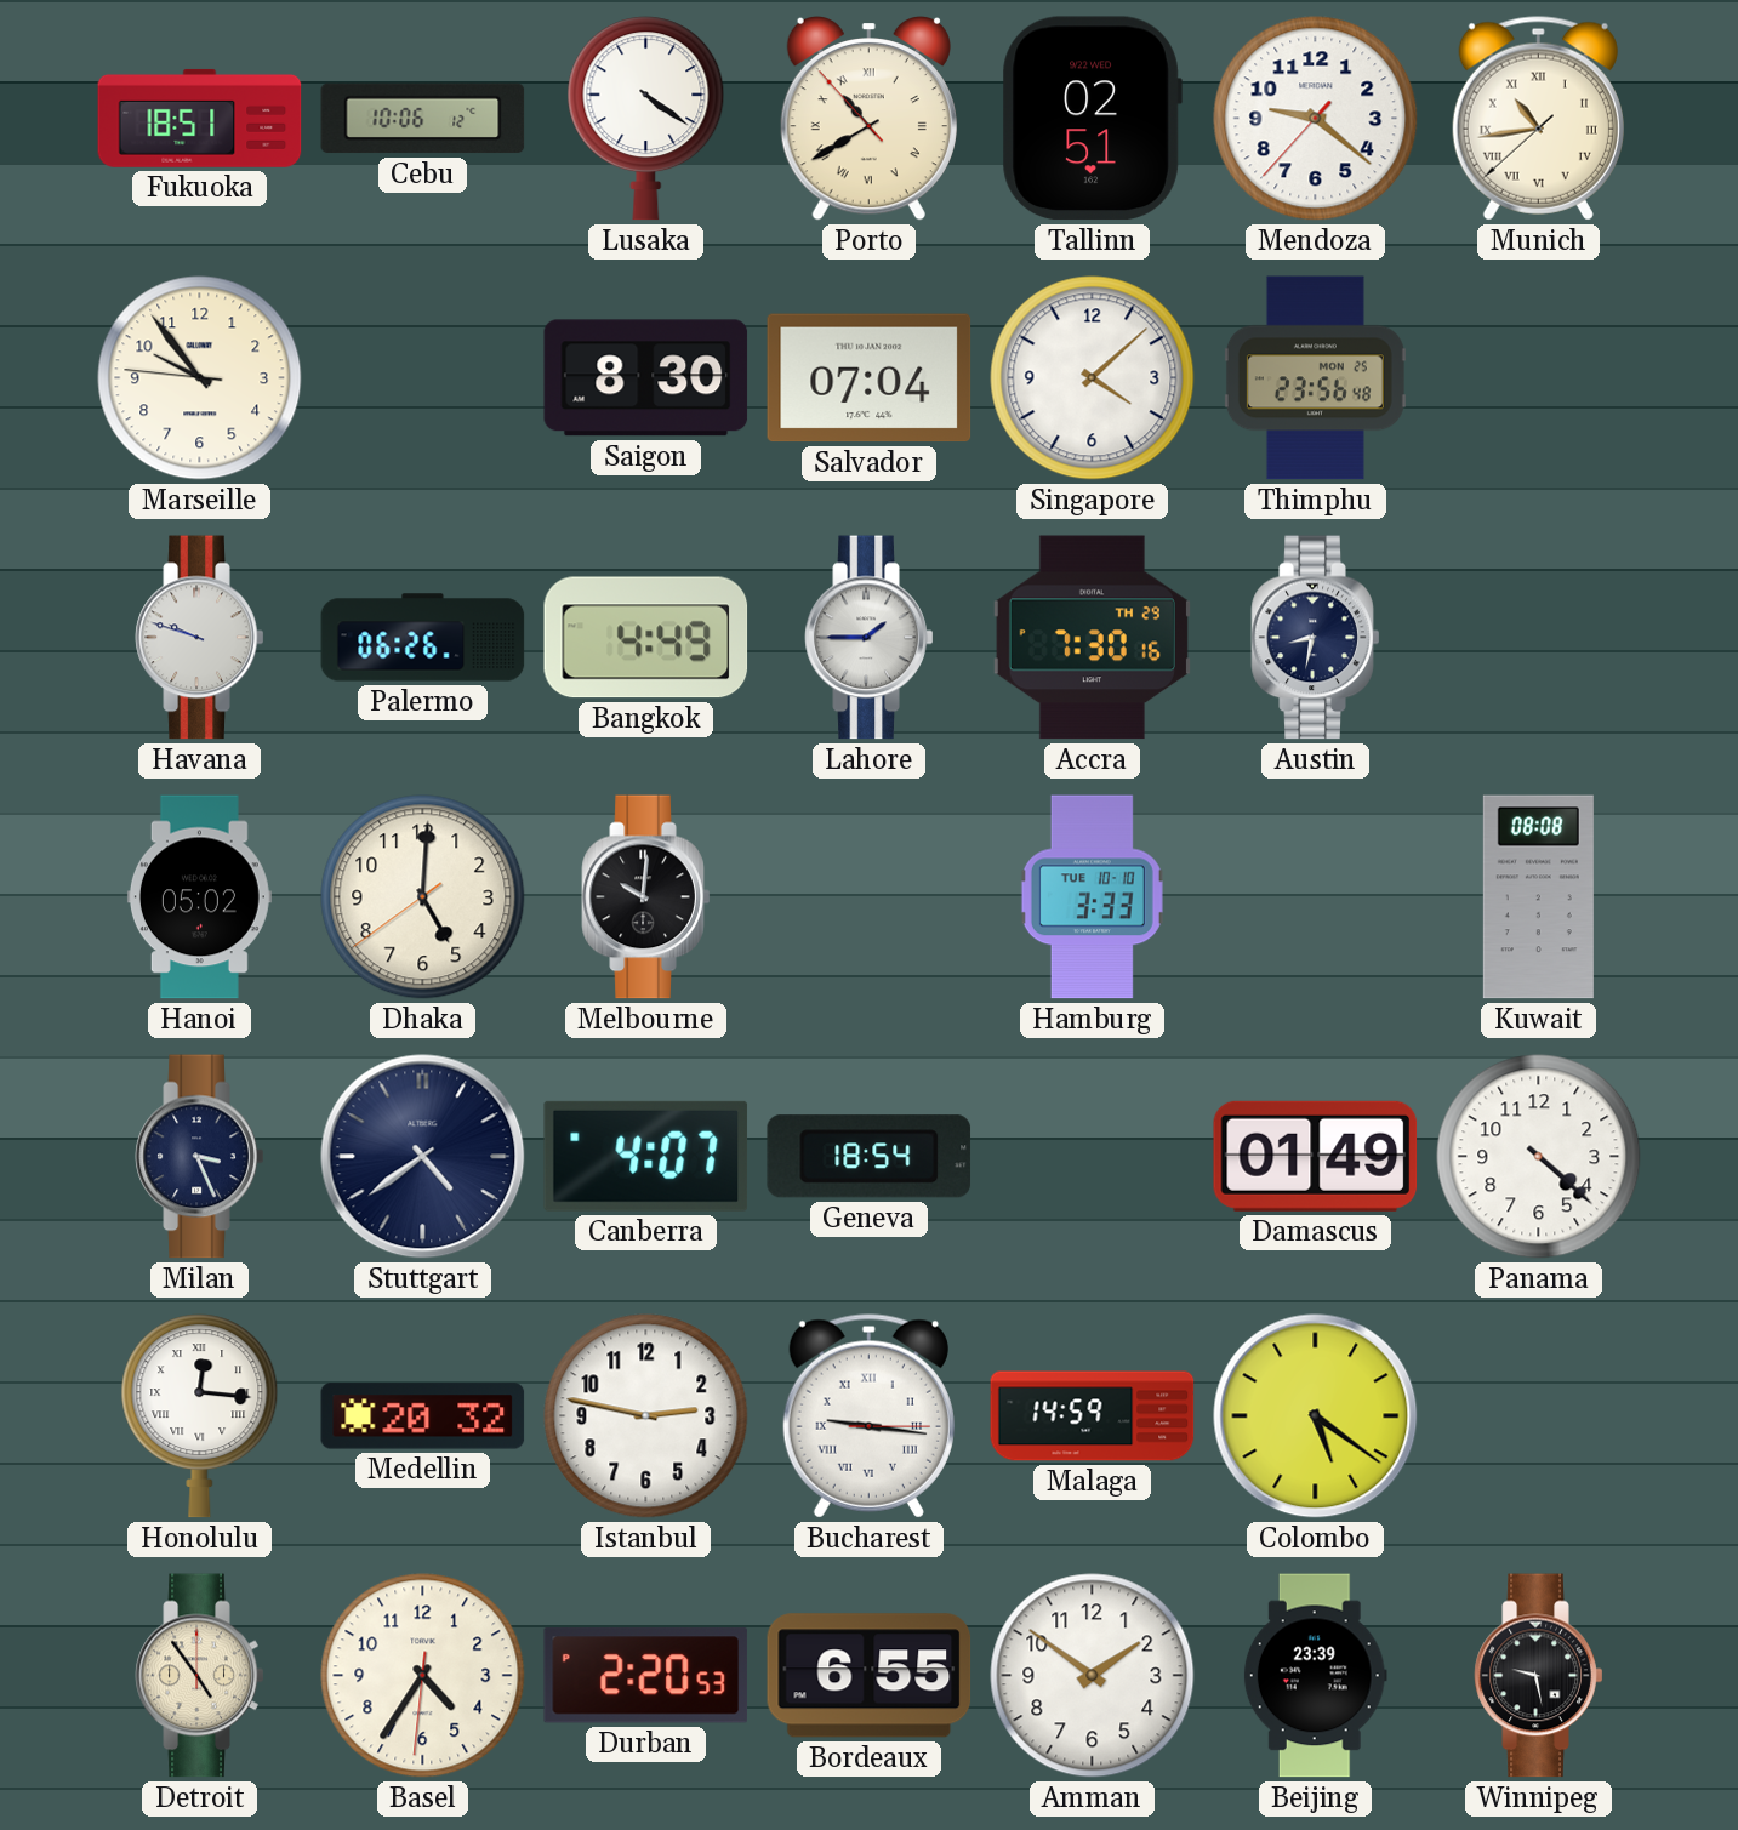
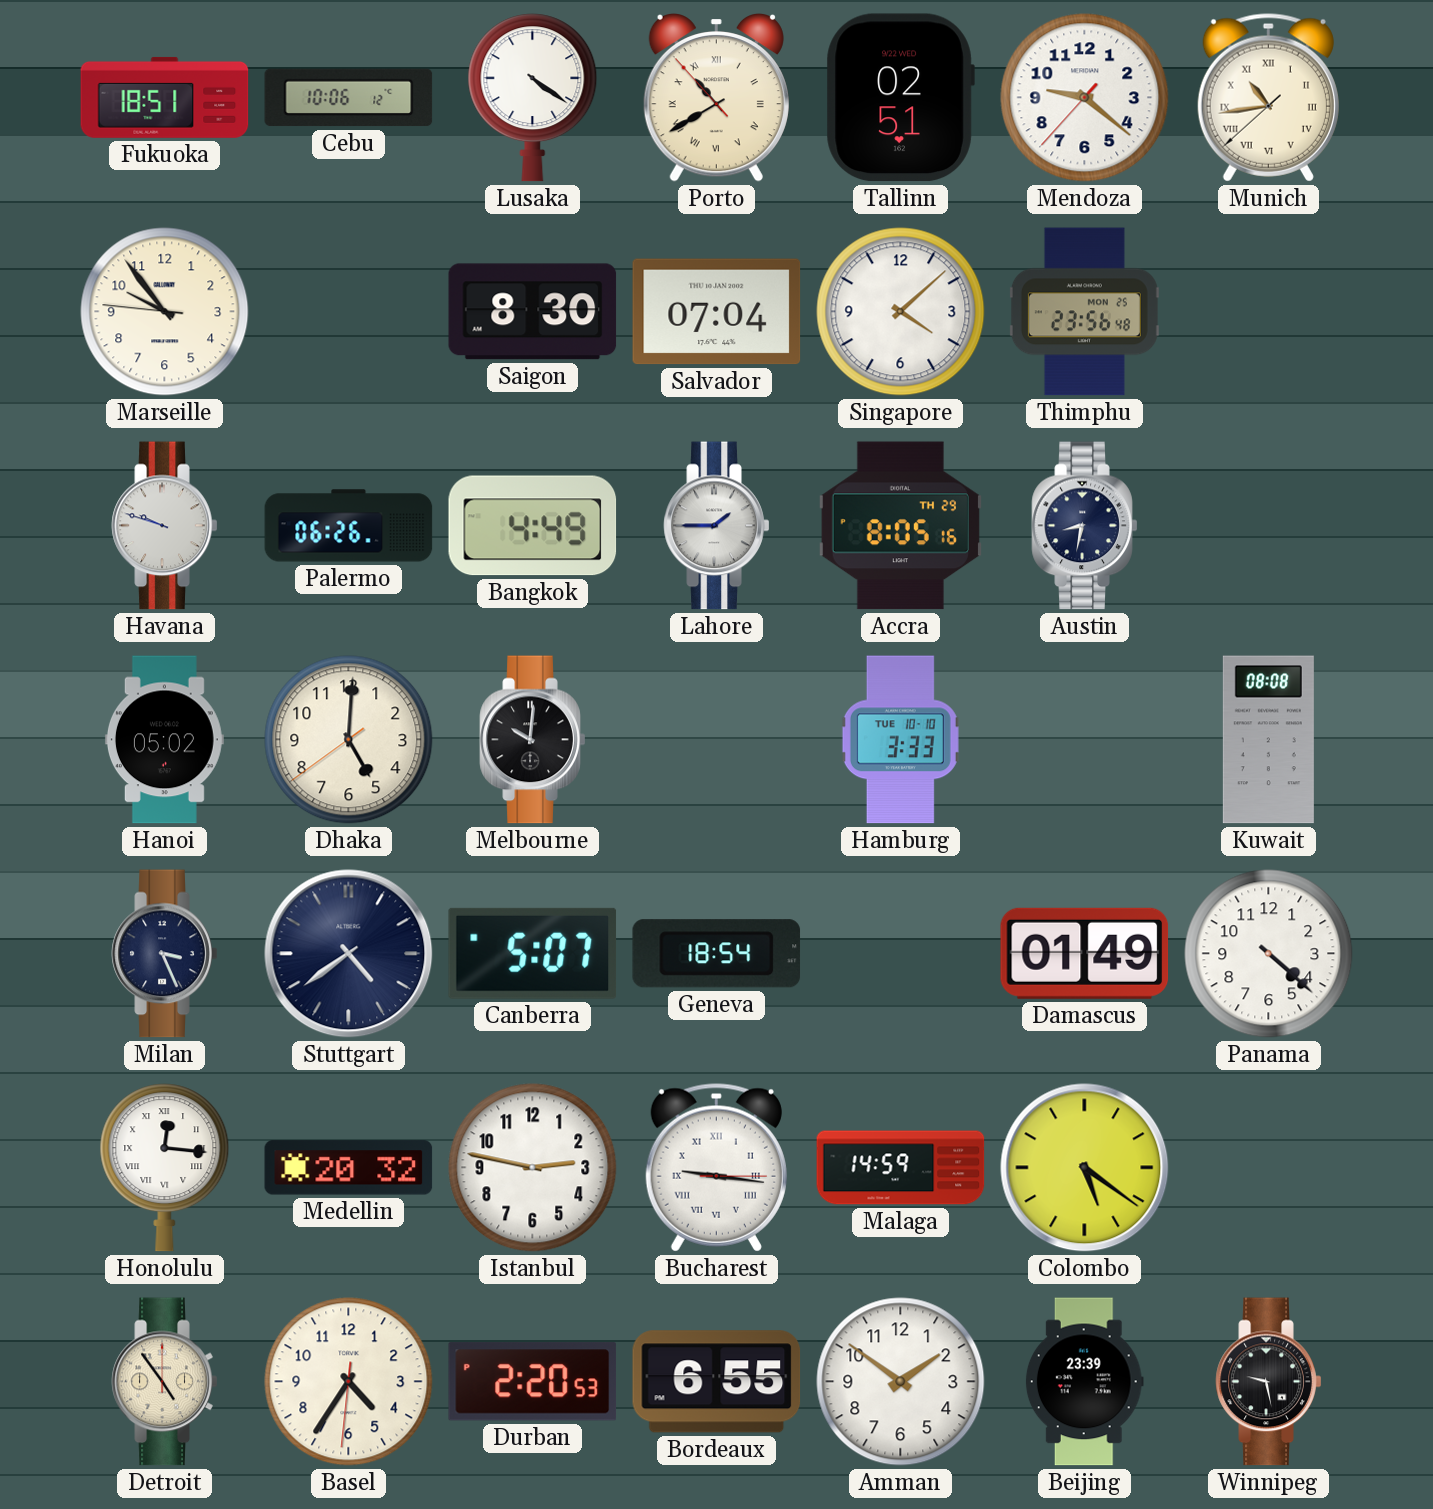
Accra: 7:30 -> 8:05 (900, 526)
Canberra: 4:07 -> 5:07 (533, 953)
